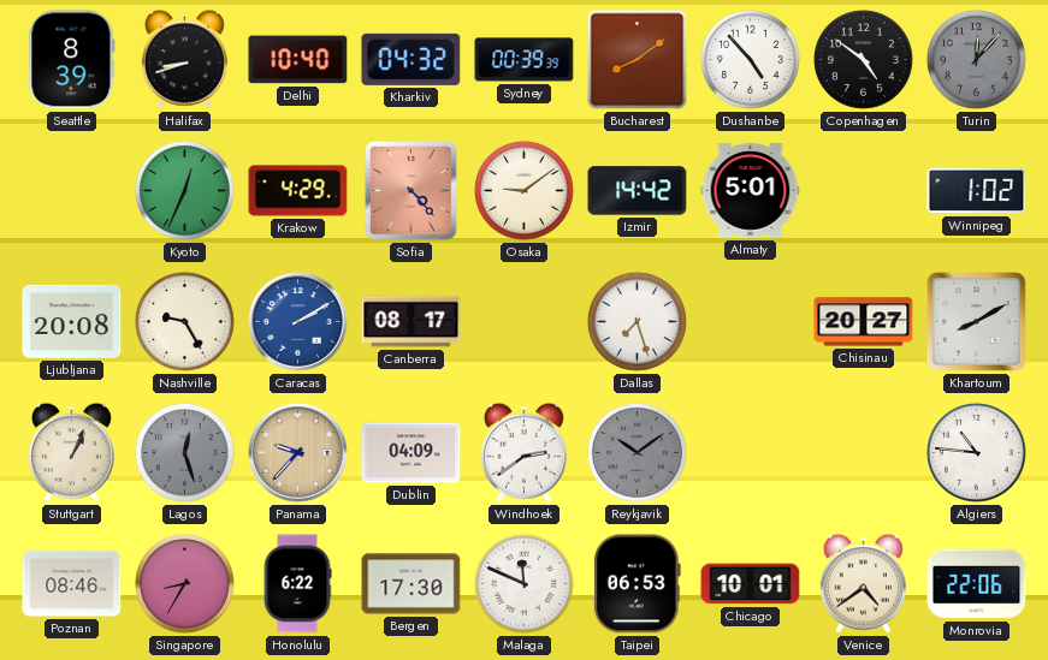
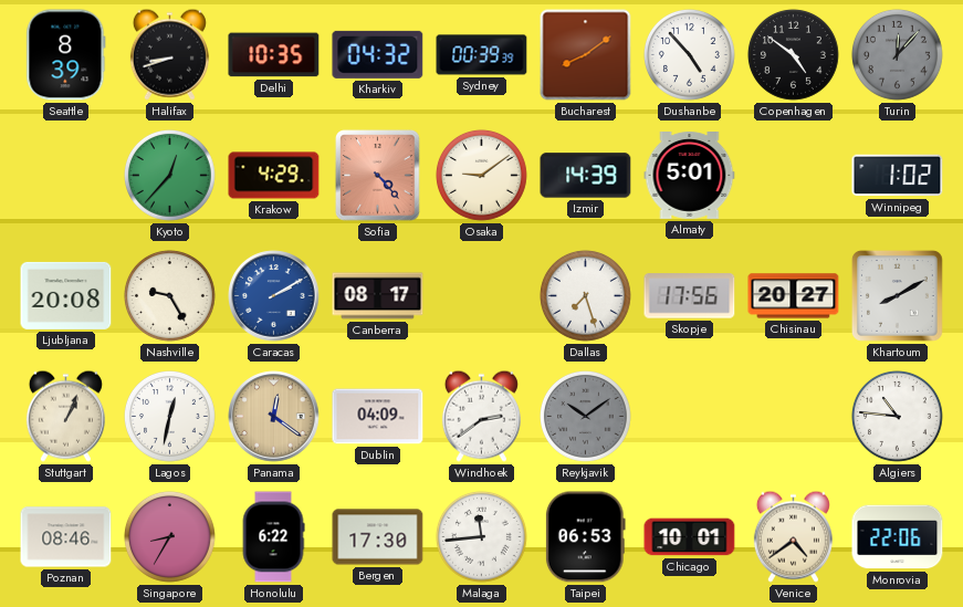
Delhi: 10:40 -> 10:35 (274, 55)
Kyoto: 12:34 -> 12:37 (170, 176)
Izmir: 14:42 -> 14:39 (586, 176)
Skopje: none -> 17:56 (690, 296)
Lagos: 12:27 -> 12:32 (170, 417)
Lagos dial: grey -> white (170, 417)
Panama: 9:37 -> 12:21 (274, 417)
Malaga: 11:49 -> 11:44 (482, 537)
